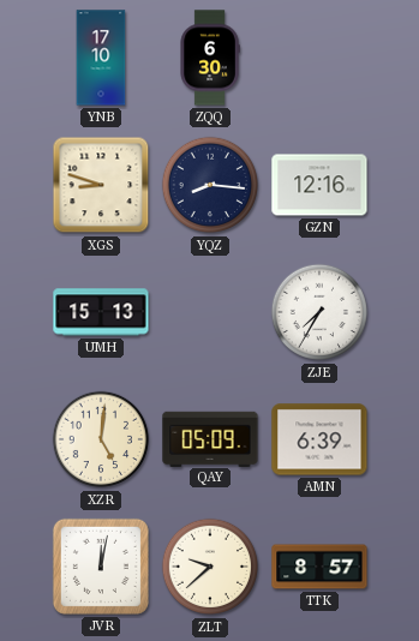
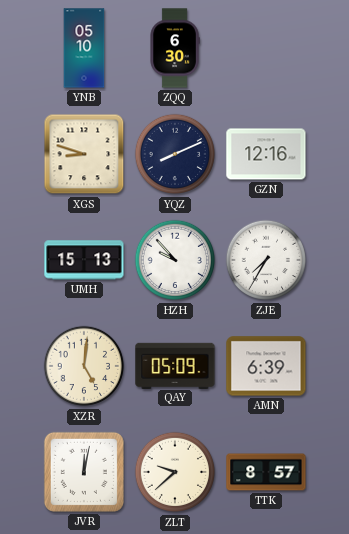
YNB: 17:10 -> 05:10 (84, 48)
YQZ: 8:16 -> 8:11 (175, 154)
HZH: none -> 9:53 (175, 260)
